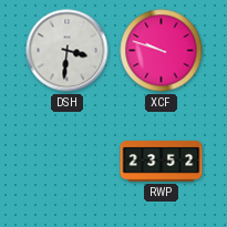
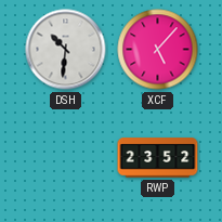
DSH: 3:31 -> 10:31 (66, 50)
XCF: 9:48 -> 5:07 (158, 50)
